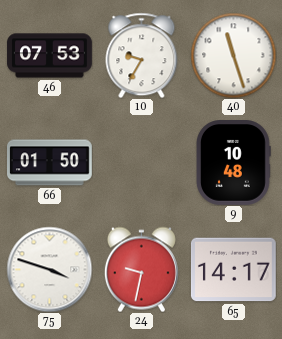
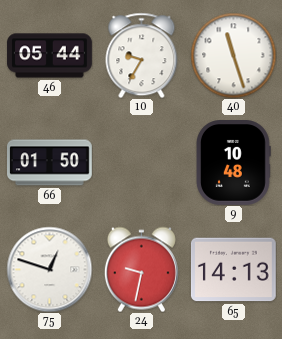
46: 07:53 -> 05:44 (50, 56)
75: 3:48 -> 12:48 (49, 269)
65: 14:17 -> 14:13 (234, 270)
